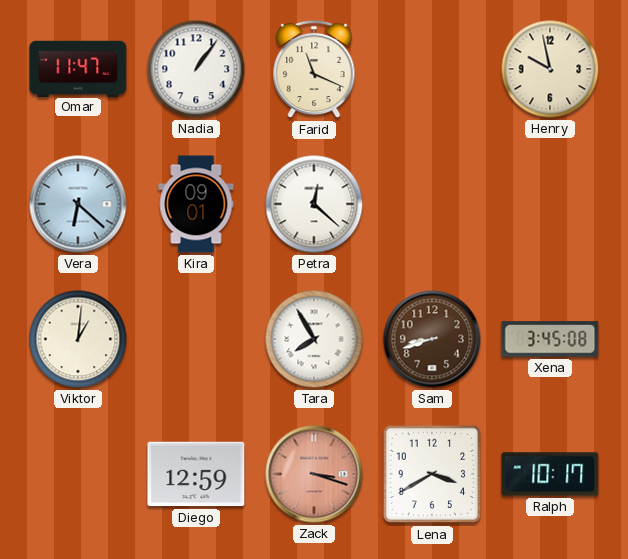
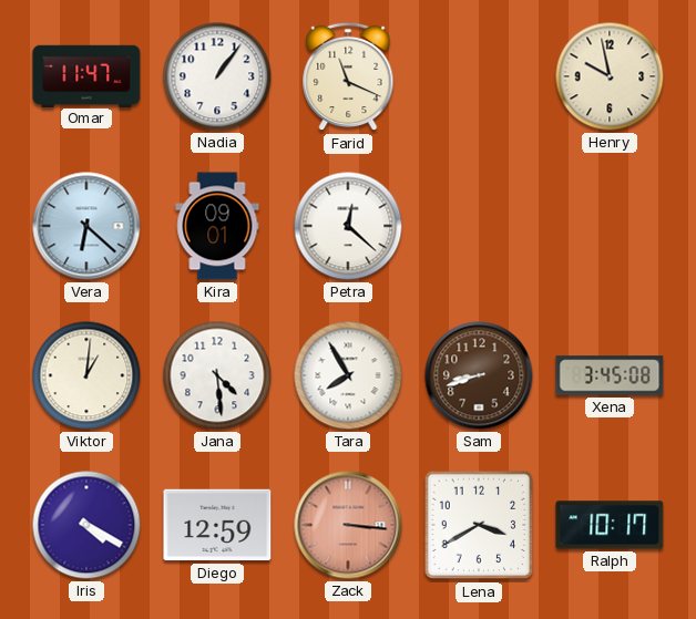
Jana: none -> 4:29 (217, 375)
Iris: none -> 4:20 (86, 525)
Zack: 3:18 -> 3:16 (348, 525)
